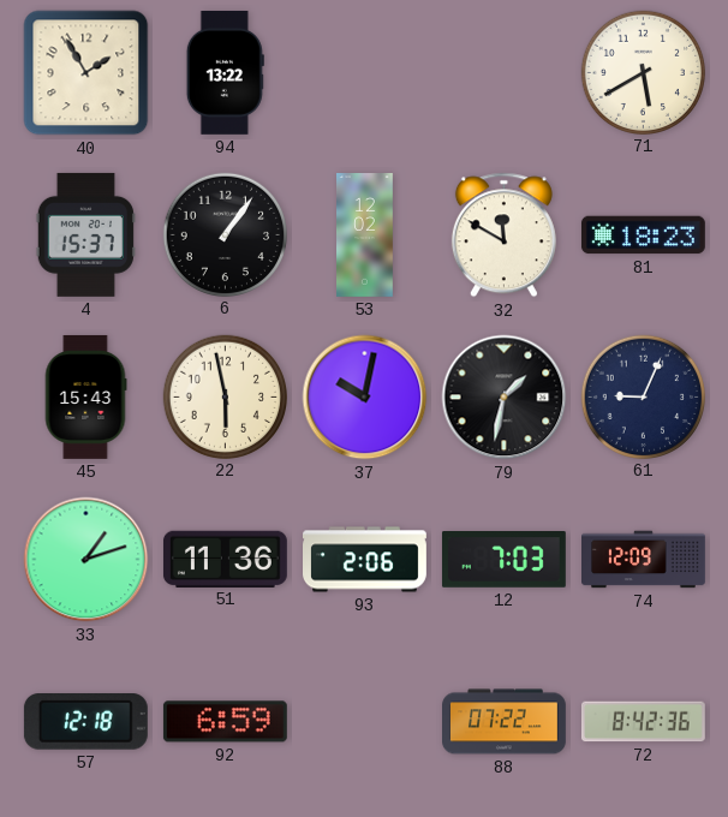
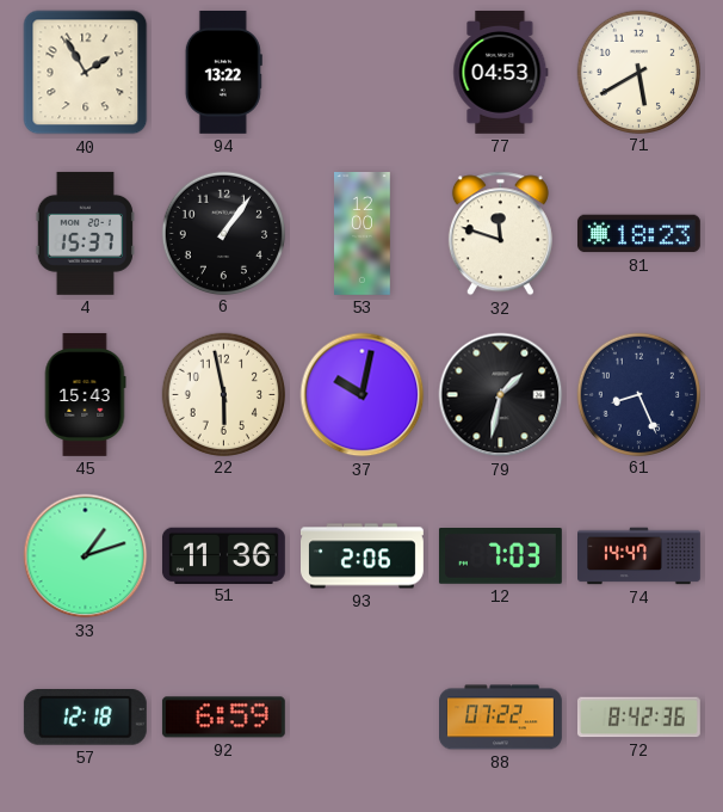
77: none -> 04:53 (501, 72)
53: 12:02 -> 12:00 (363, 234)
32: 11:50 -> 11:48 (500, 234)
61: 9:04 -> 8:26 (638, 394)
74: 12:09 -> 14:47 (639, 556)
